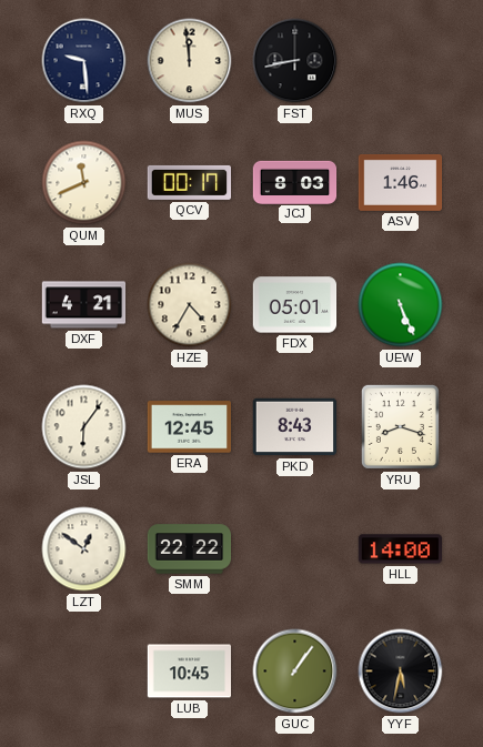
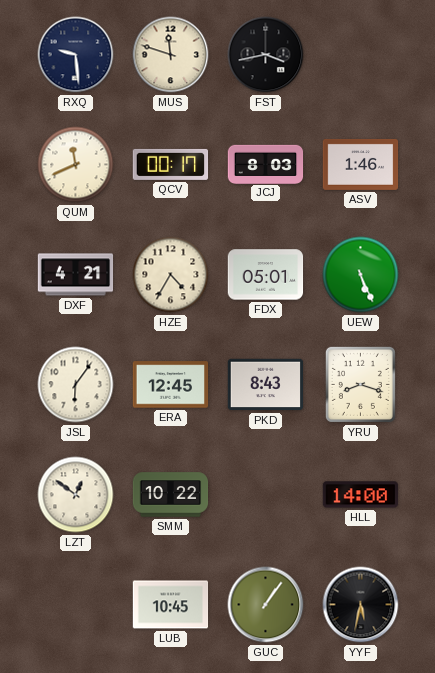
MUS: 11:59 -> 11:48 (171, 55)
FST: 8:43 -> 3:43 (266, 55)
SMM: 22:22 -> 10:22 (171, 495)
